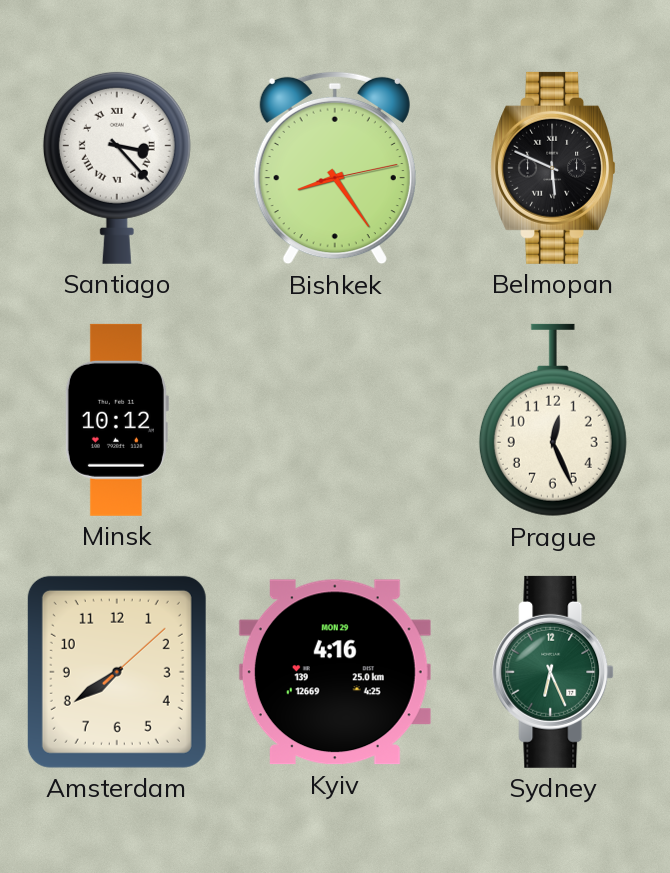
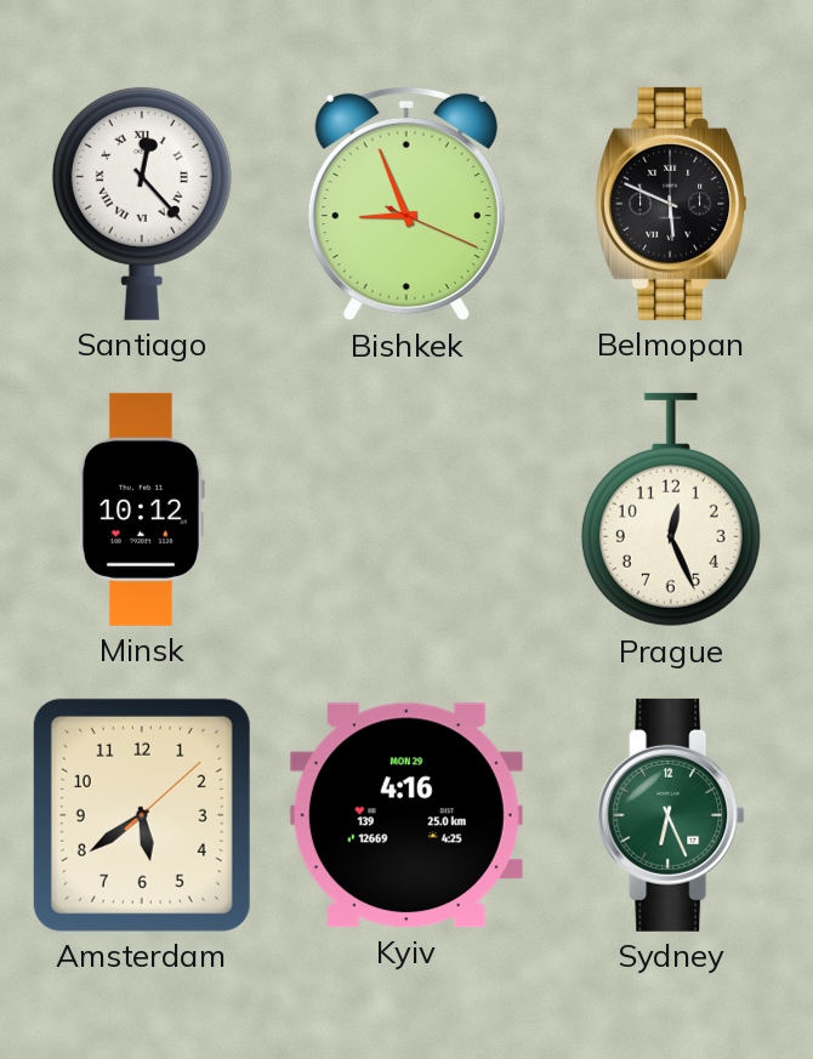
Santiago: 3:23 -> 12:23 (142, 203)
Bishkek: 8:24 -> 8:56 (406, 204)
Amsterdam: 7:39 -> 5:39 (142, 815)
